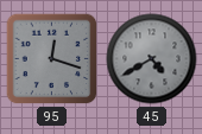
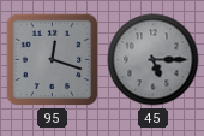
45: 4:40 -> 5:15 (154, 60)
